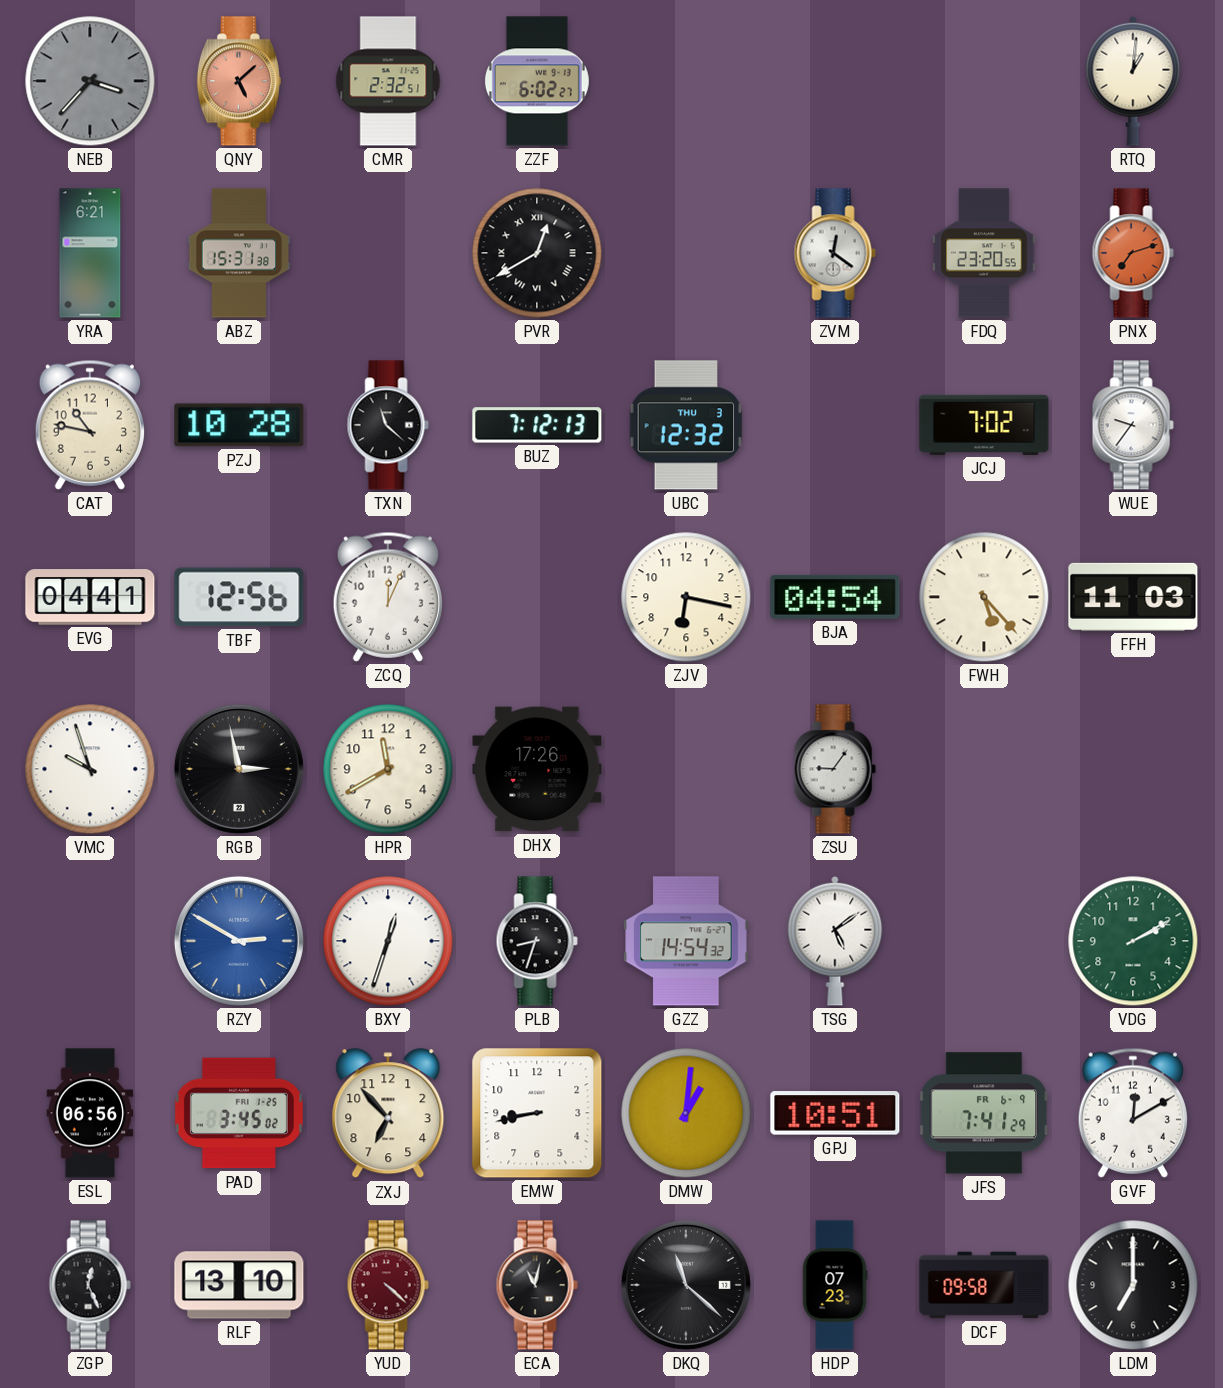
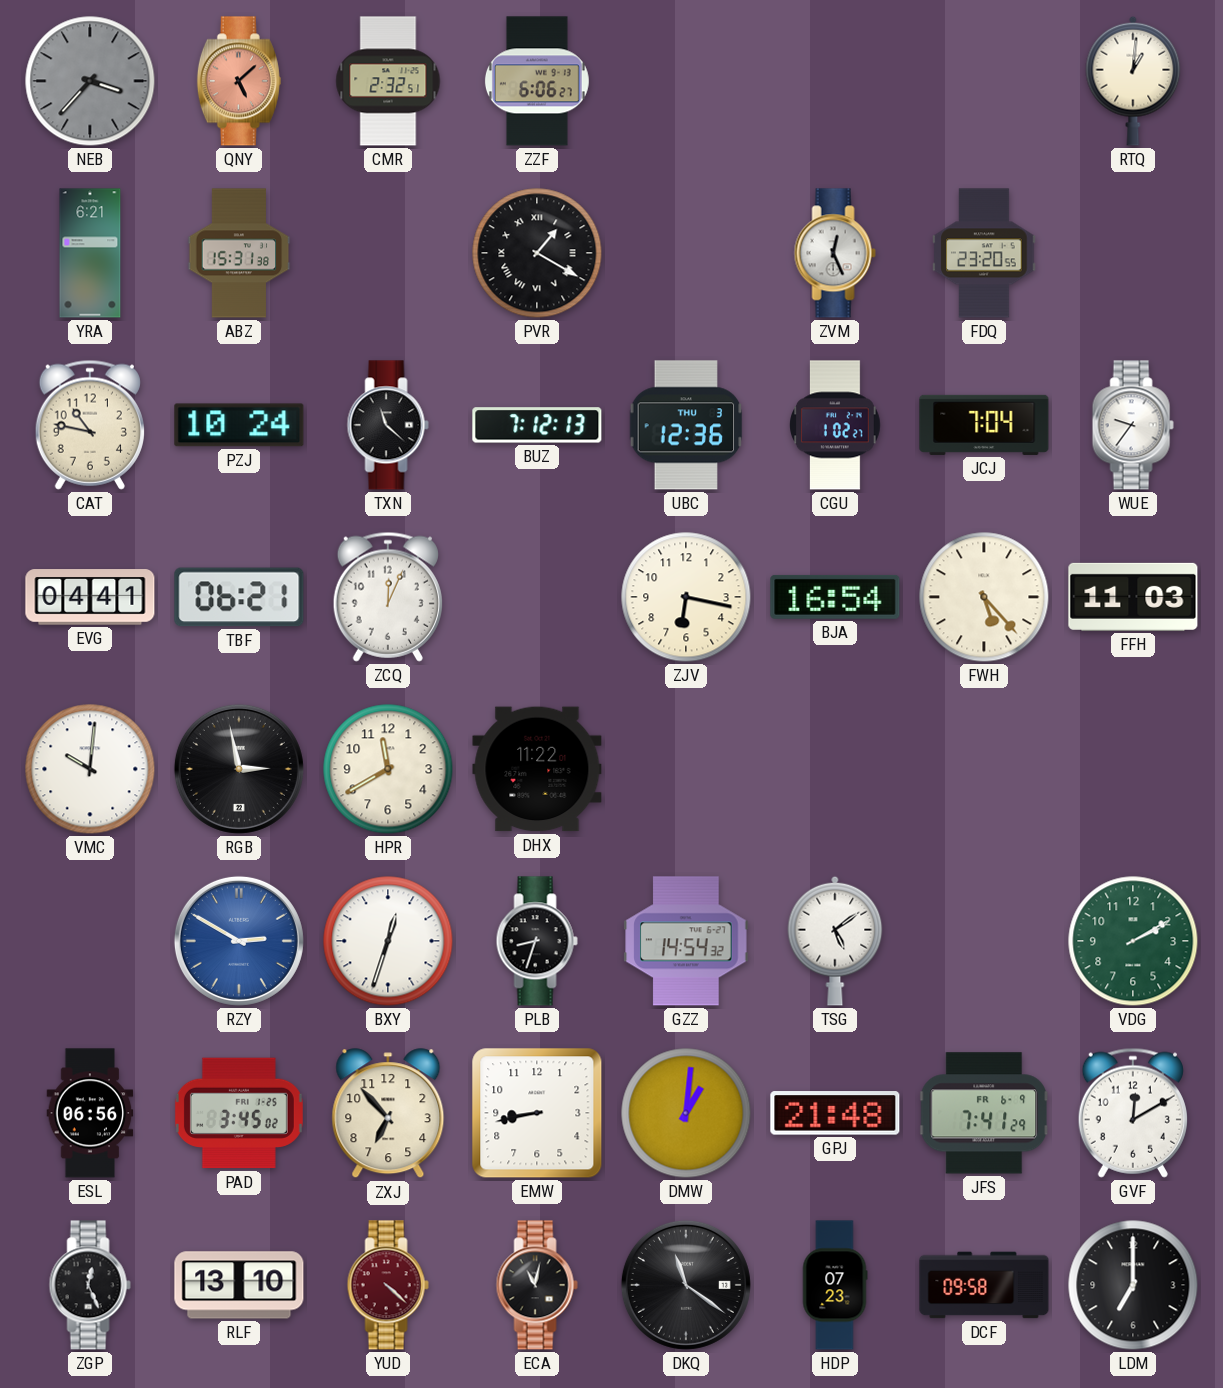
ZZF: 6:02 -> 6:06 (537, 81)
PVR: 12:40 -> 1:20 (537, 253)
ZVM: 12:21 -> 12:26 (835, 253)
PNX: 7:12 -> none (1133, 253)
PZJ: 10:28 -> 10:24 (239, 425)
UBC: 12:32 -> 12:36 (686, 425)
CGU: none -> 1:02 (836, 425)
JCJ: 7:02 -> 7:04 (984, 425)
TBF: 12:56 -> 06:21 (239, 597)
BJA: 04:54 -> 16:54 (835, 597)
VMC: 9:57 -> 10:01 (90, 769)
DHX: 17:26 -> 11:22 (537, 769)
ZSU: 9:06 -> none (835, 769)
GPJ: 10:51 -> 21:48 (835, 1113)
DKQ: 11:22 -> 11:21 (686, 1285)
